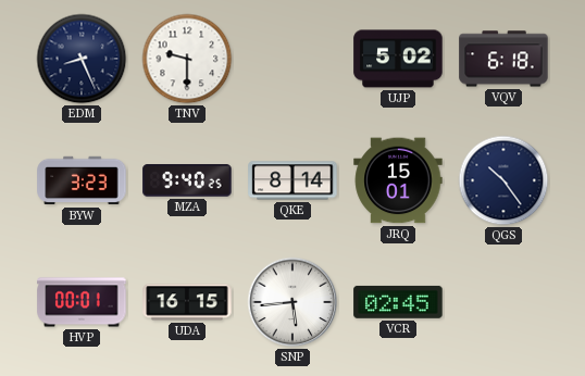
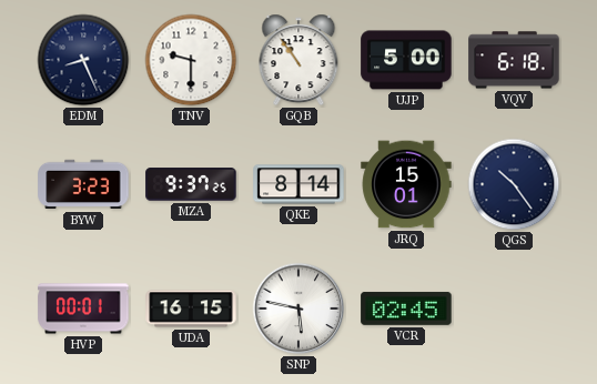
GQB: none -> 10:54 (298, 60)
UJP: 5:02 -> 5:00 (406, 60)
MZA: 9:40 -> 9:37 (191, 184)
SNP: 5:44 -> 5:47 (298, 309)
